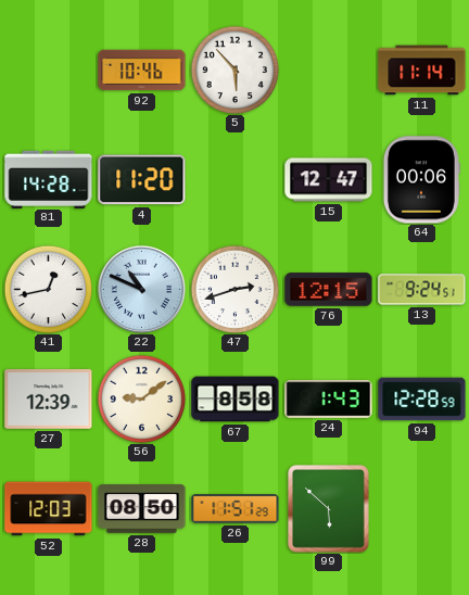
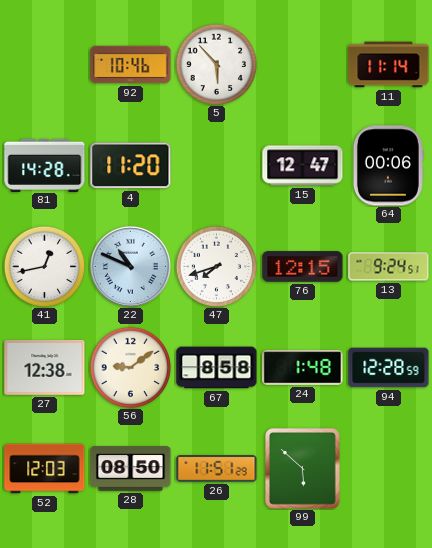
47: 2:42 -> 7:42 (216, 266)
27: 12:39 -> 12:38 (45, 367)
24: 1:43 -> 1:48 (303, 368)
